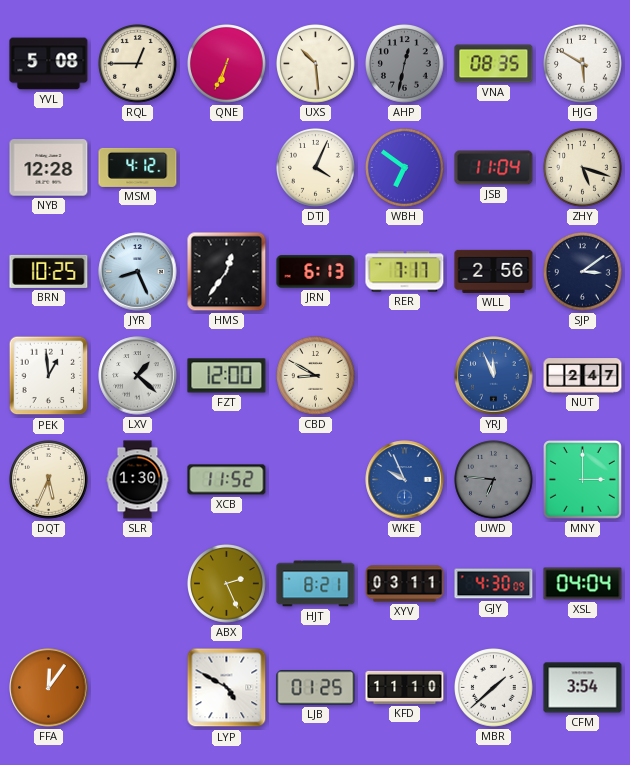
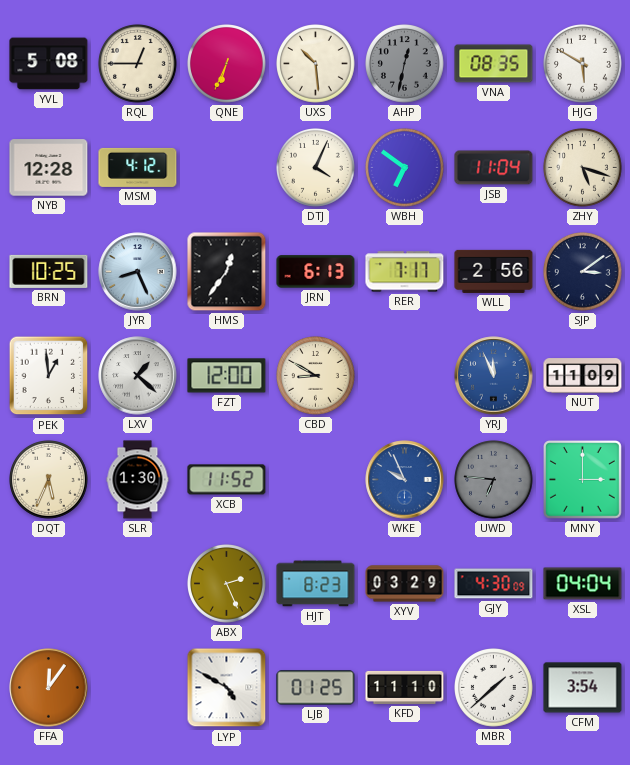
NUT: 2:47 -> 11:09 (583, 376)
HJT: 8:21 -> 8:23 (316, 584)
XYV: 03:11 -> 03:29 (405, 584)
